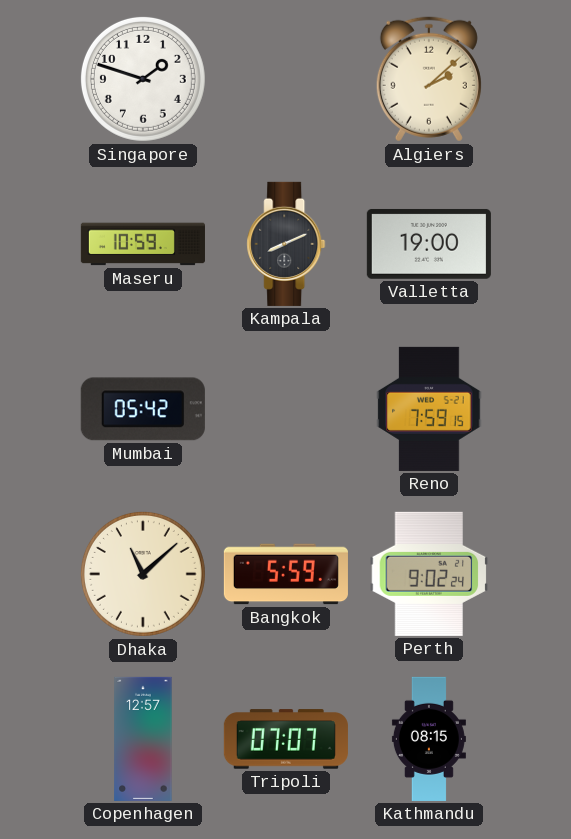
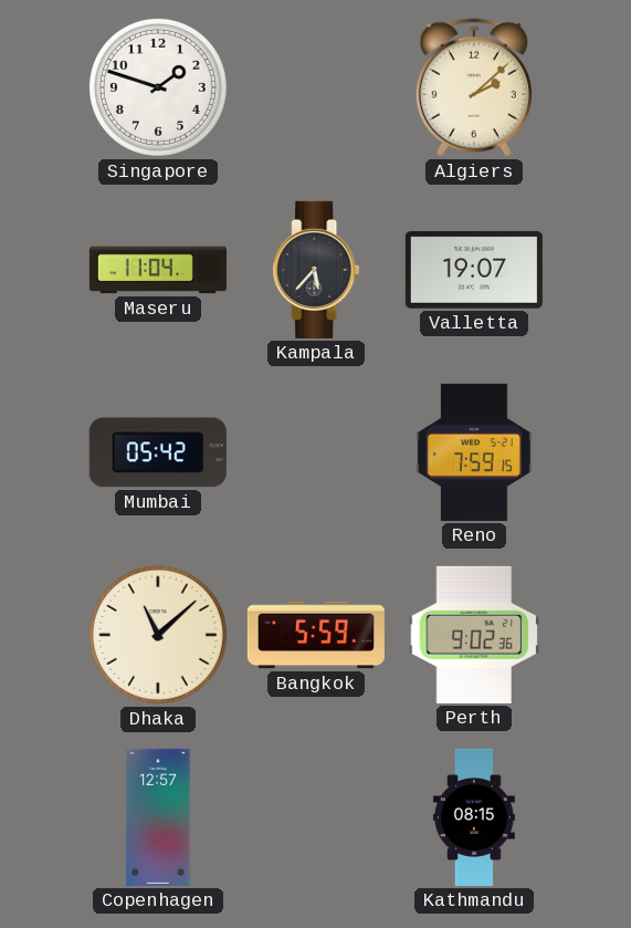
Maseru: 10:59 -> 11:04 (158, 270)
Kampala: 8:11 -> 5:37 (316, 270)
Valletta: 19:00 -> 19:07 (474, 270)
Perth: 9:02:24 -> 9:02:36 (474, 635)
Tripoli: 07:07 -> none (286, 739)
